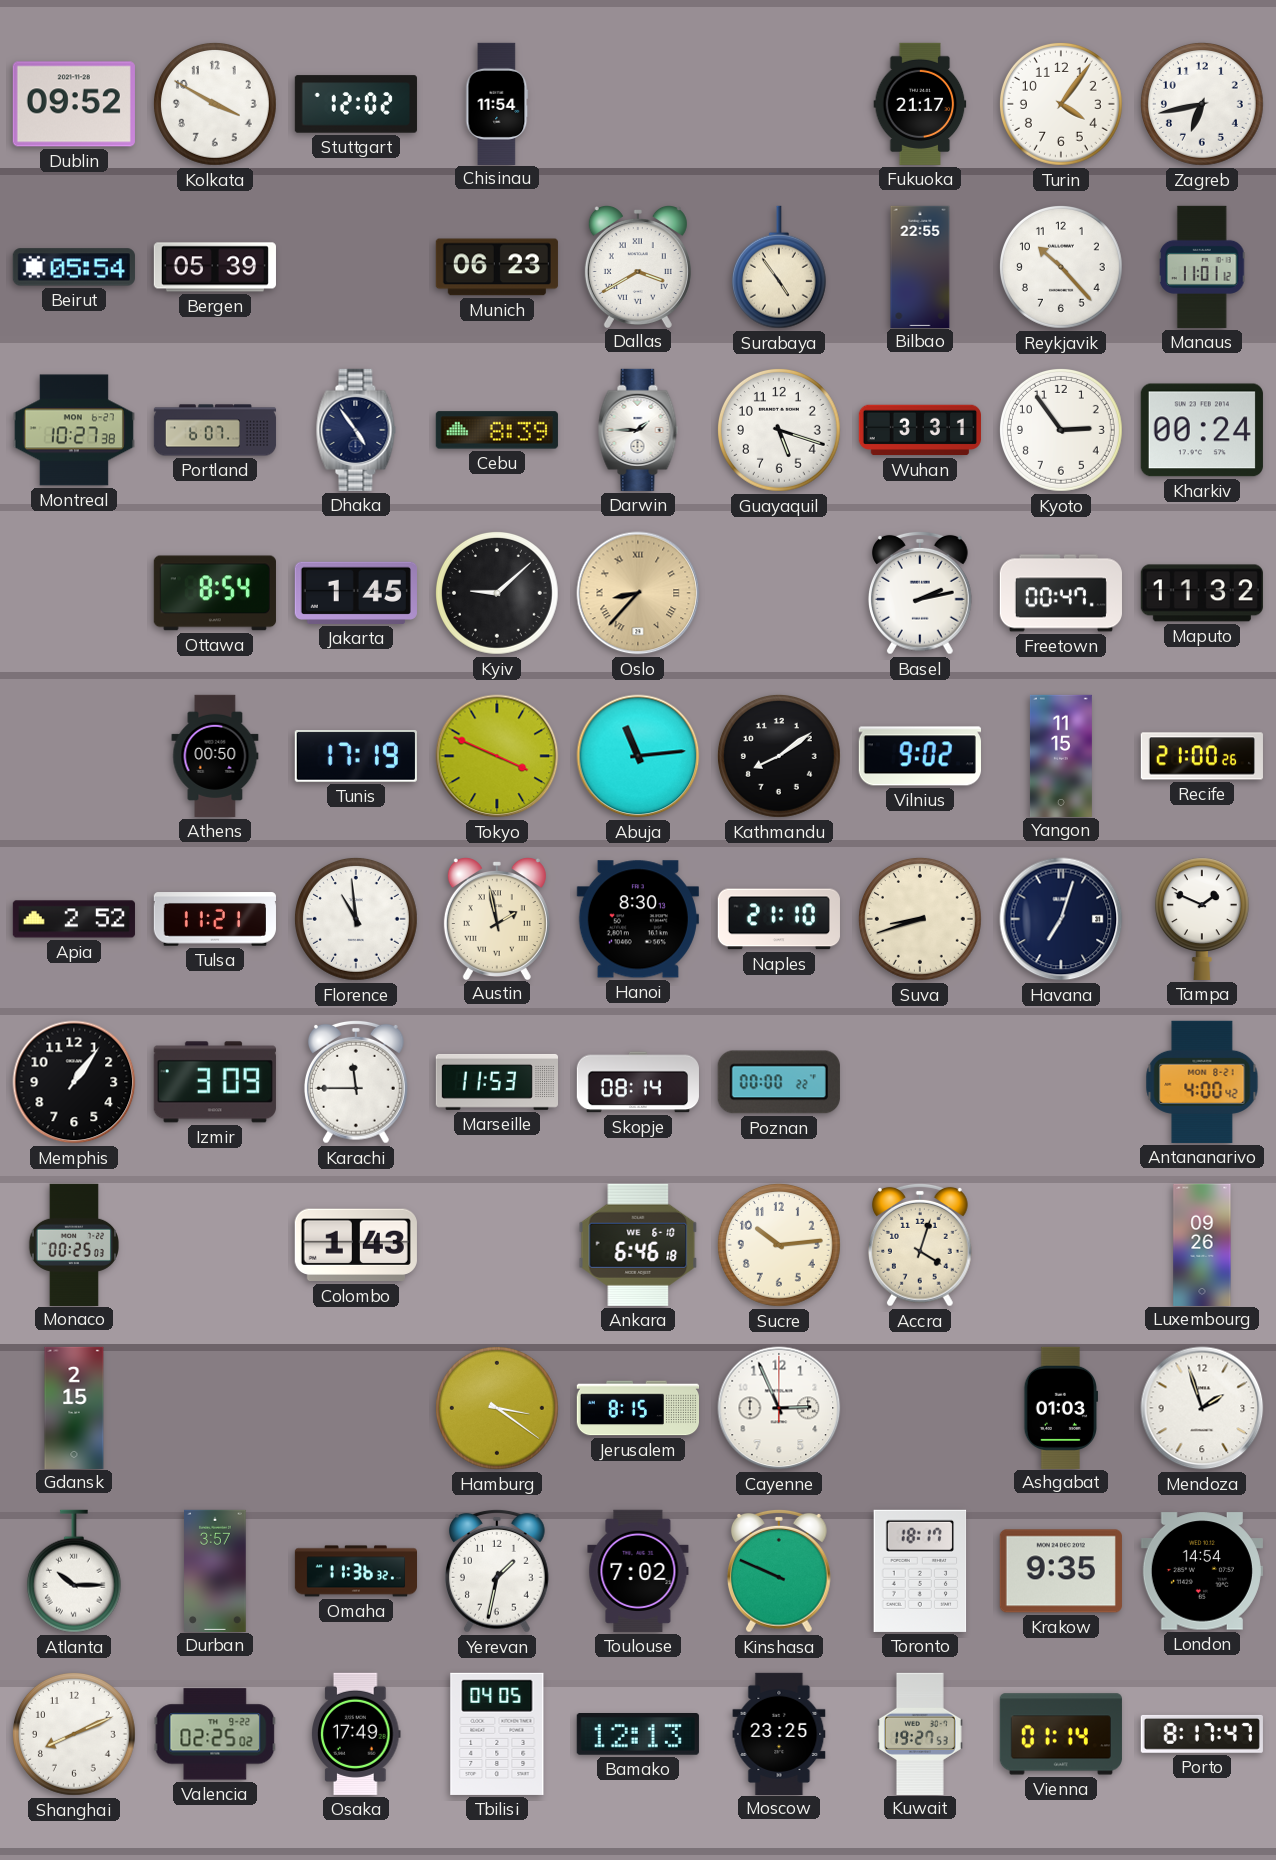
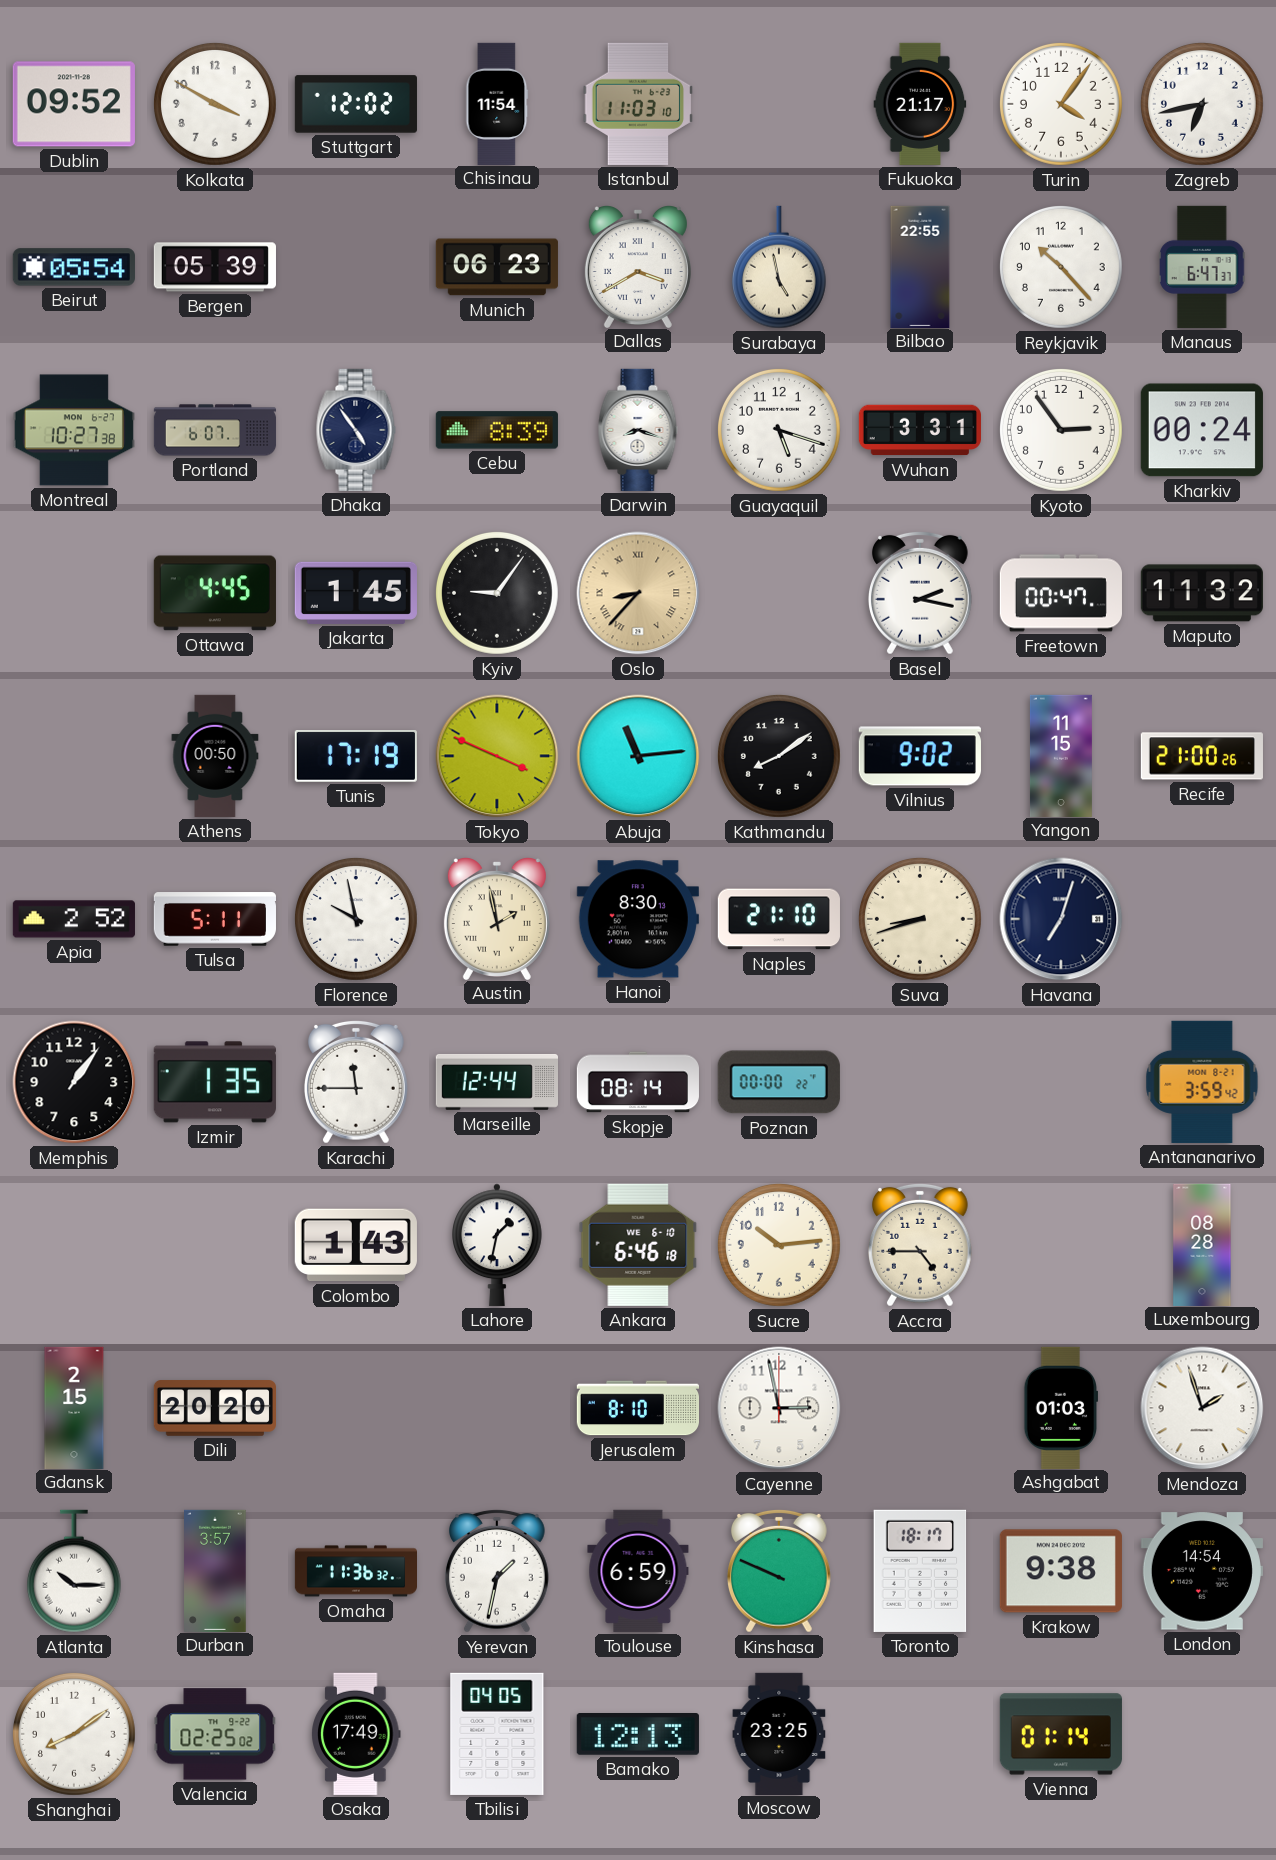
Istanbul: none -> 11:03 (638, 104)
Surabaya: 4:54 -> 4:58 (779, 267)
Manaus: 11:01 -> 6:47 (1203, 267)
Darwin: 1:45 -> 8:18 (638, 430)
Ottawa: 8:54 -> 4:45 (215, 593)
Kyiv: 9:08 -> 9:06 (497, 593)
Basel: 2:13 -> 2:17 (920, 593)
Tulsa: 11:21 -> 5:11 (215, 919)
Florence: 10:59 -> 9:58 (356, 919)
Tampa: 1:49 -> none (1202, 919)
Izmir: 3:09 -> 1:35 (215, 1082)
Marseille: 11:53 -> 12:44 (496, 1082)
Antananarivo: 4:00 -> 3:59 (1202, 1082)
Monaco: 00:25 -> none (73, 1244)
Lahore: none -> 1:32 (497, 1245)
Accra: 4:03 -> 4:45 (920, 1245)
Luxembourg: 09:26 -> 08:28 (1202, 1244)
Dili: none -> 20:20 (214, 1408)
Hamburg: 3:21 -> none (497, 1408)
Jerusalem: 8:15 -> 8:10 (637, 1408)
Cayenne: 2:56 -> 2:58 (779, 1408)
Toulouse: 7:02 -> 6:59 (638, 1571)
Krakow: 9:35 -> 9:38 (1061, 1571)
Shanghai: 8:11 -> 8:09 (74, 1734)
Kuwait: 19:27 -> none (921, 1733)
Porto: 8:17 -> none (1202, 1734)
